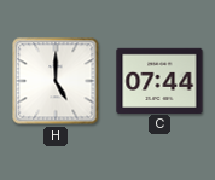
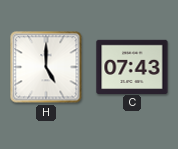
C: 07:44 -> 07:43 (132, 66)
